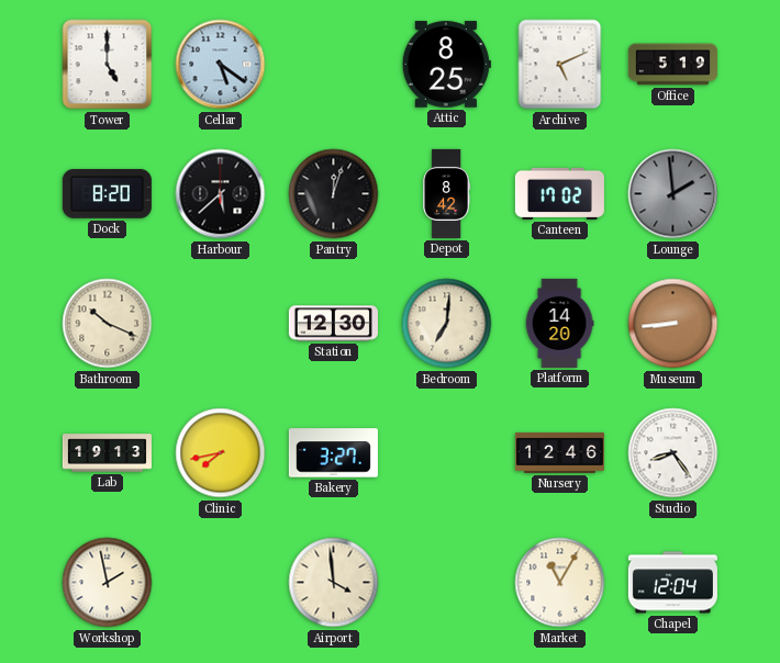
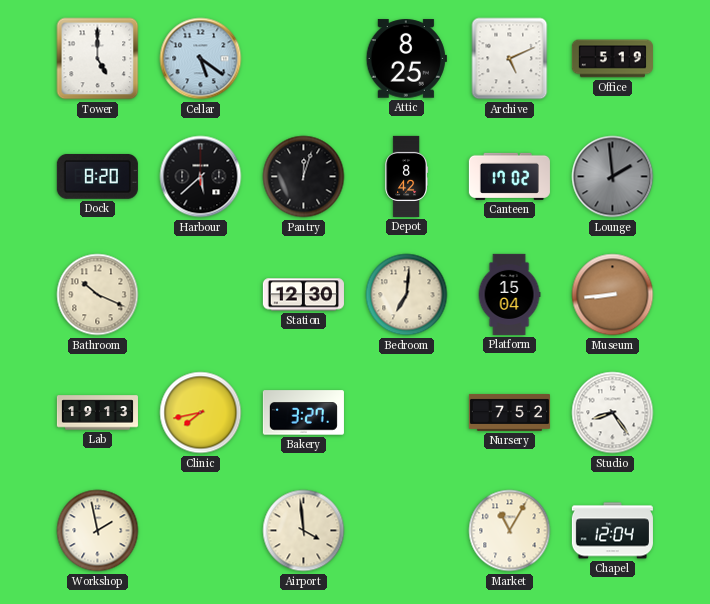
Platform: 14:20 -> 15:04 (509, 294)
Nursery: 12:46 -> 7:52 (509, 412)
